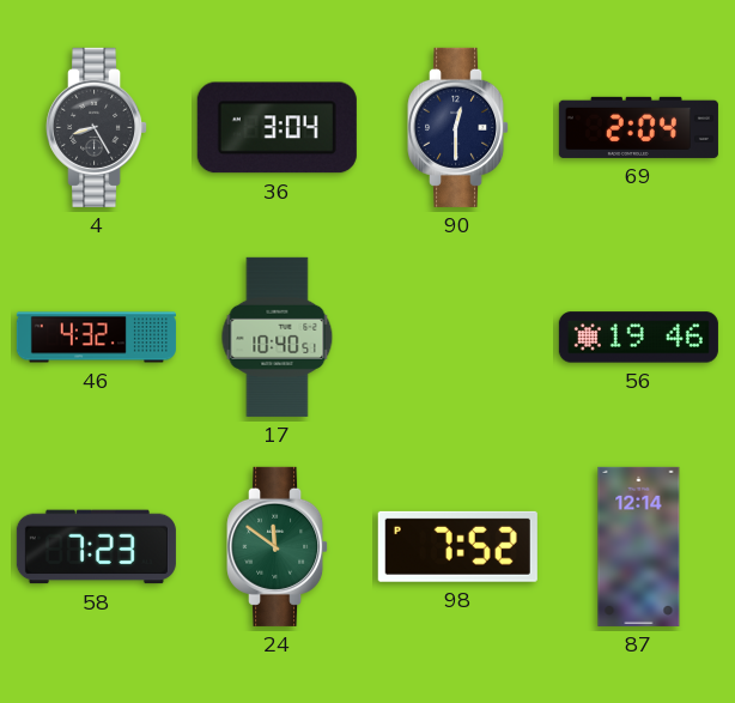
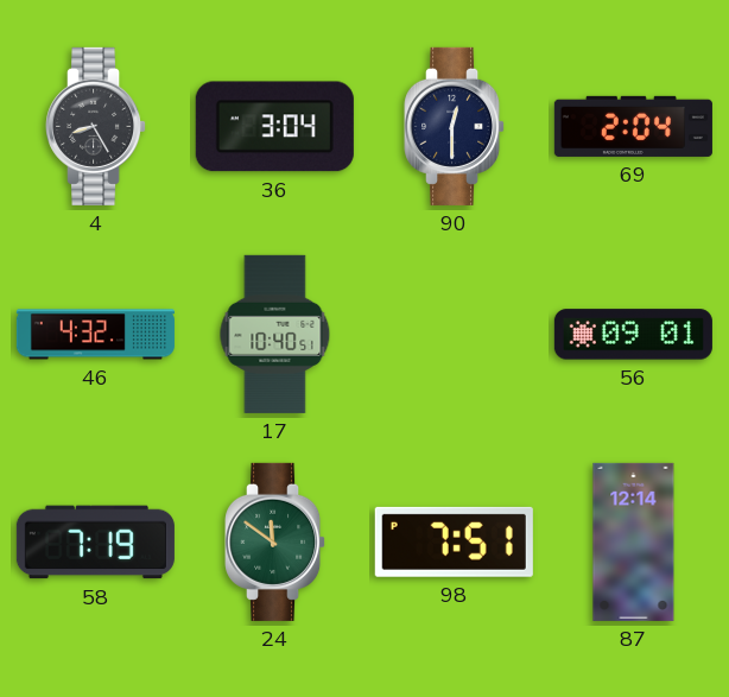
56: 19:46 -> 09:01 (633, 335)
58: 7:23 -> 7:19 (95, 543)
98: 7:52 -> 7:51 (454, 541)
